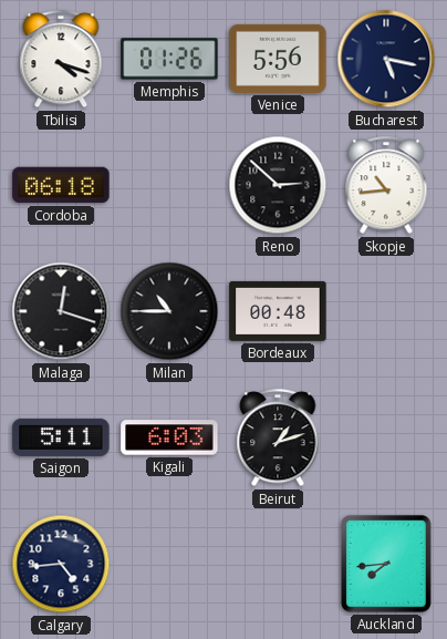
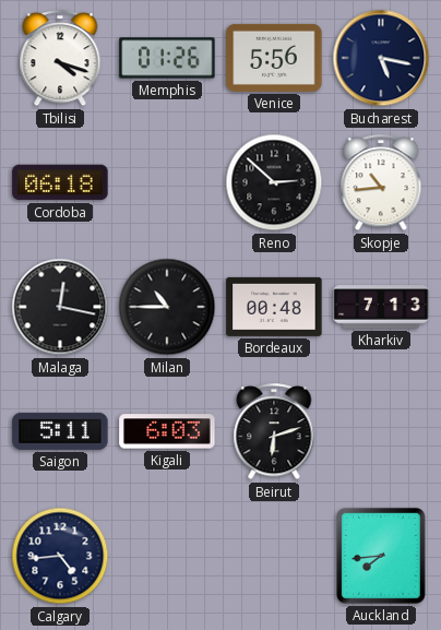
Malaga: 12:18 -> 12:17 (60, 307)
Kharkiv: none -> 7:13 (381, 307)
Beirut: 1:12 -> 6:12 (274, 432)
